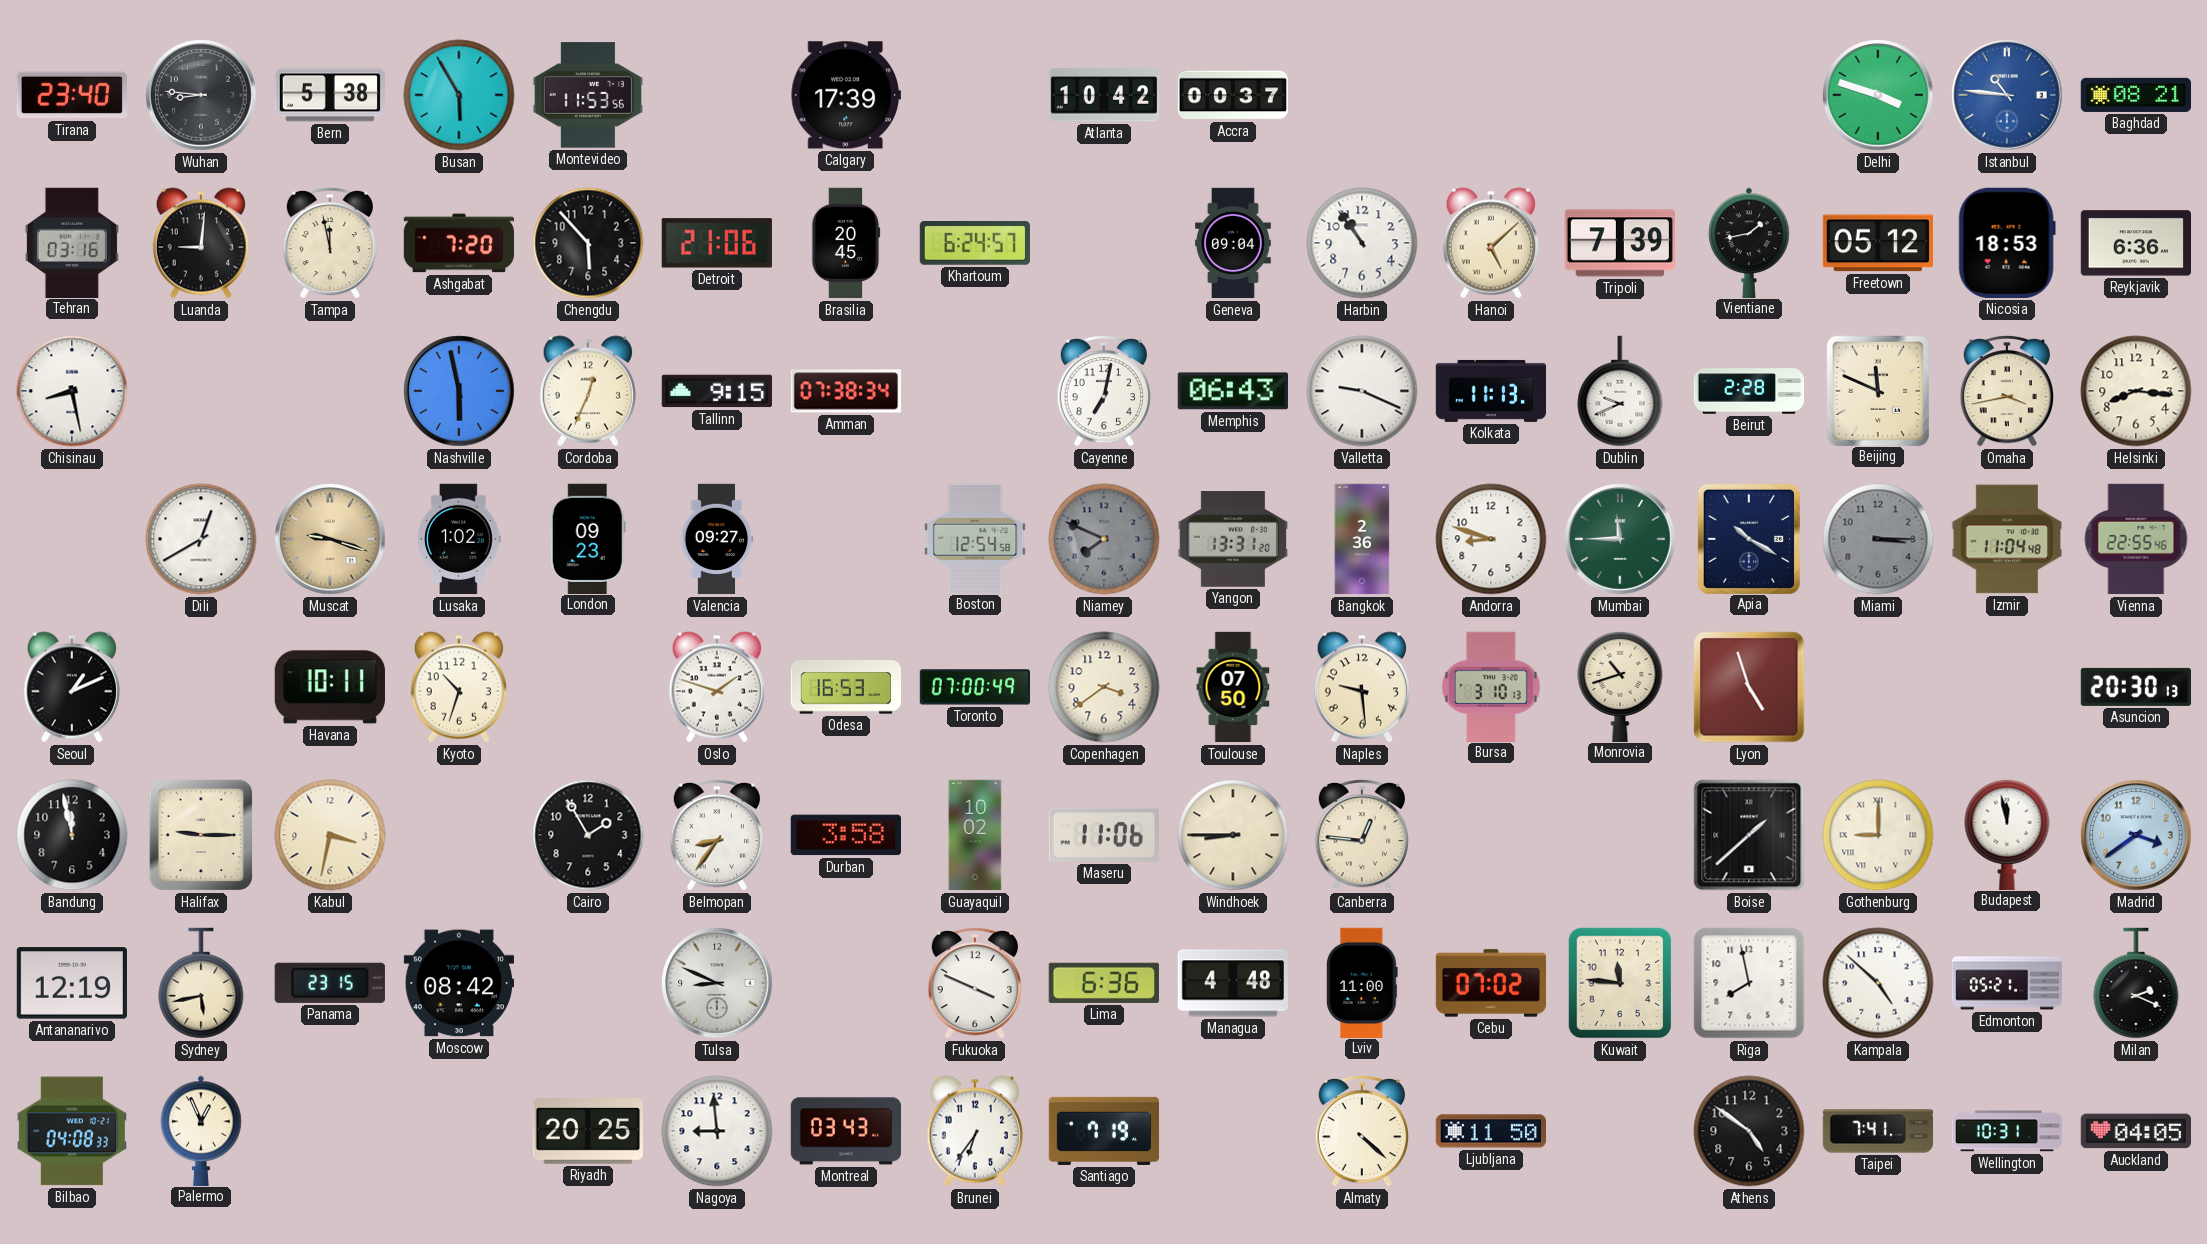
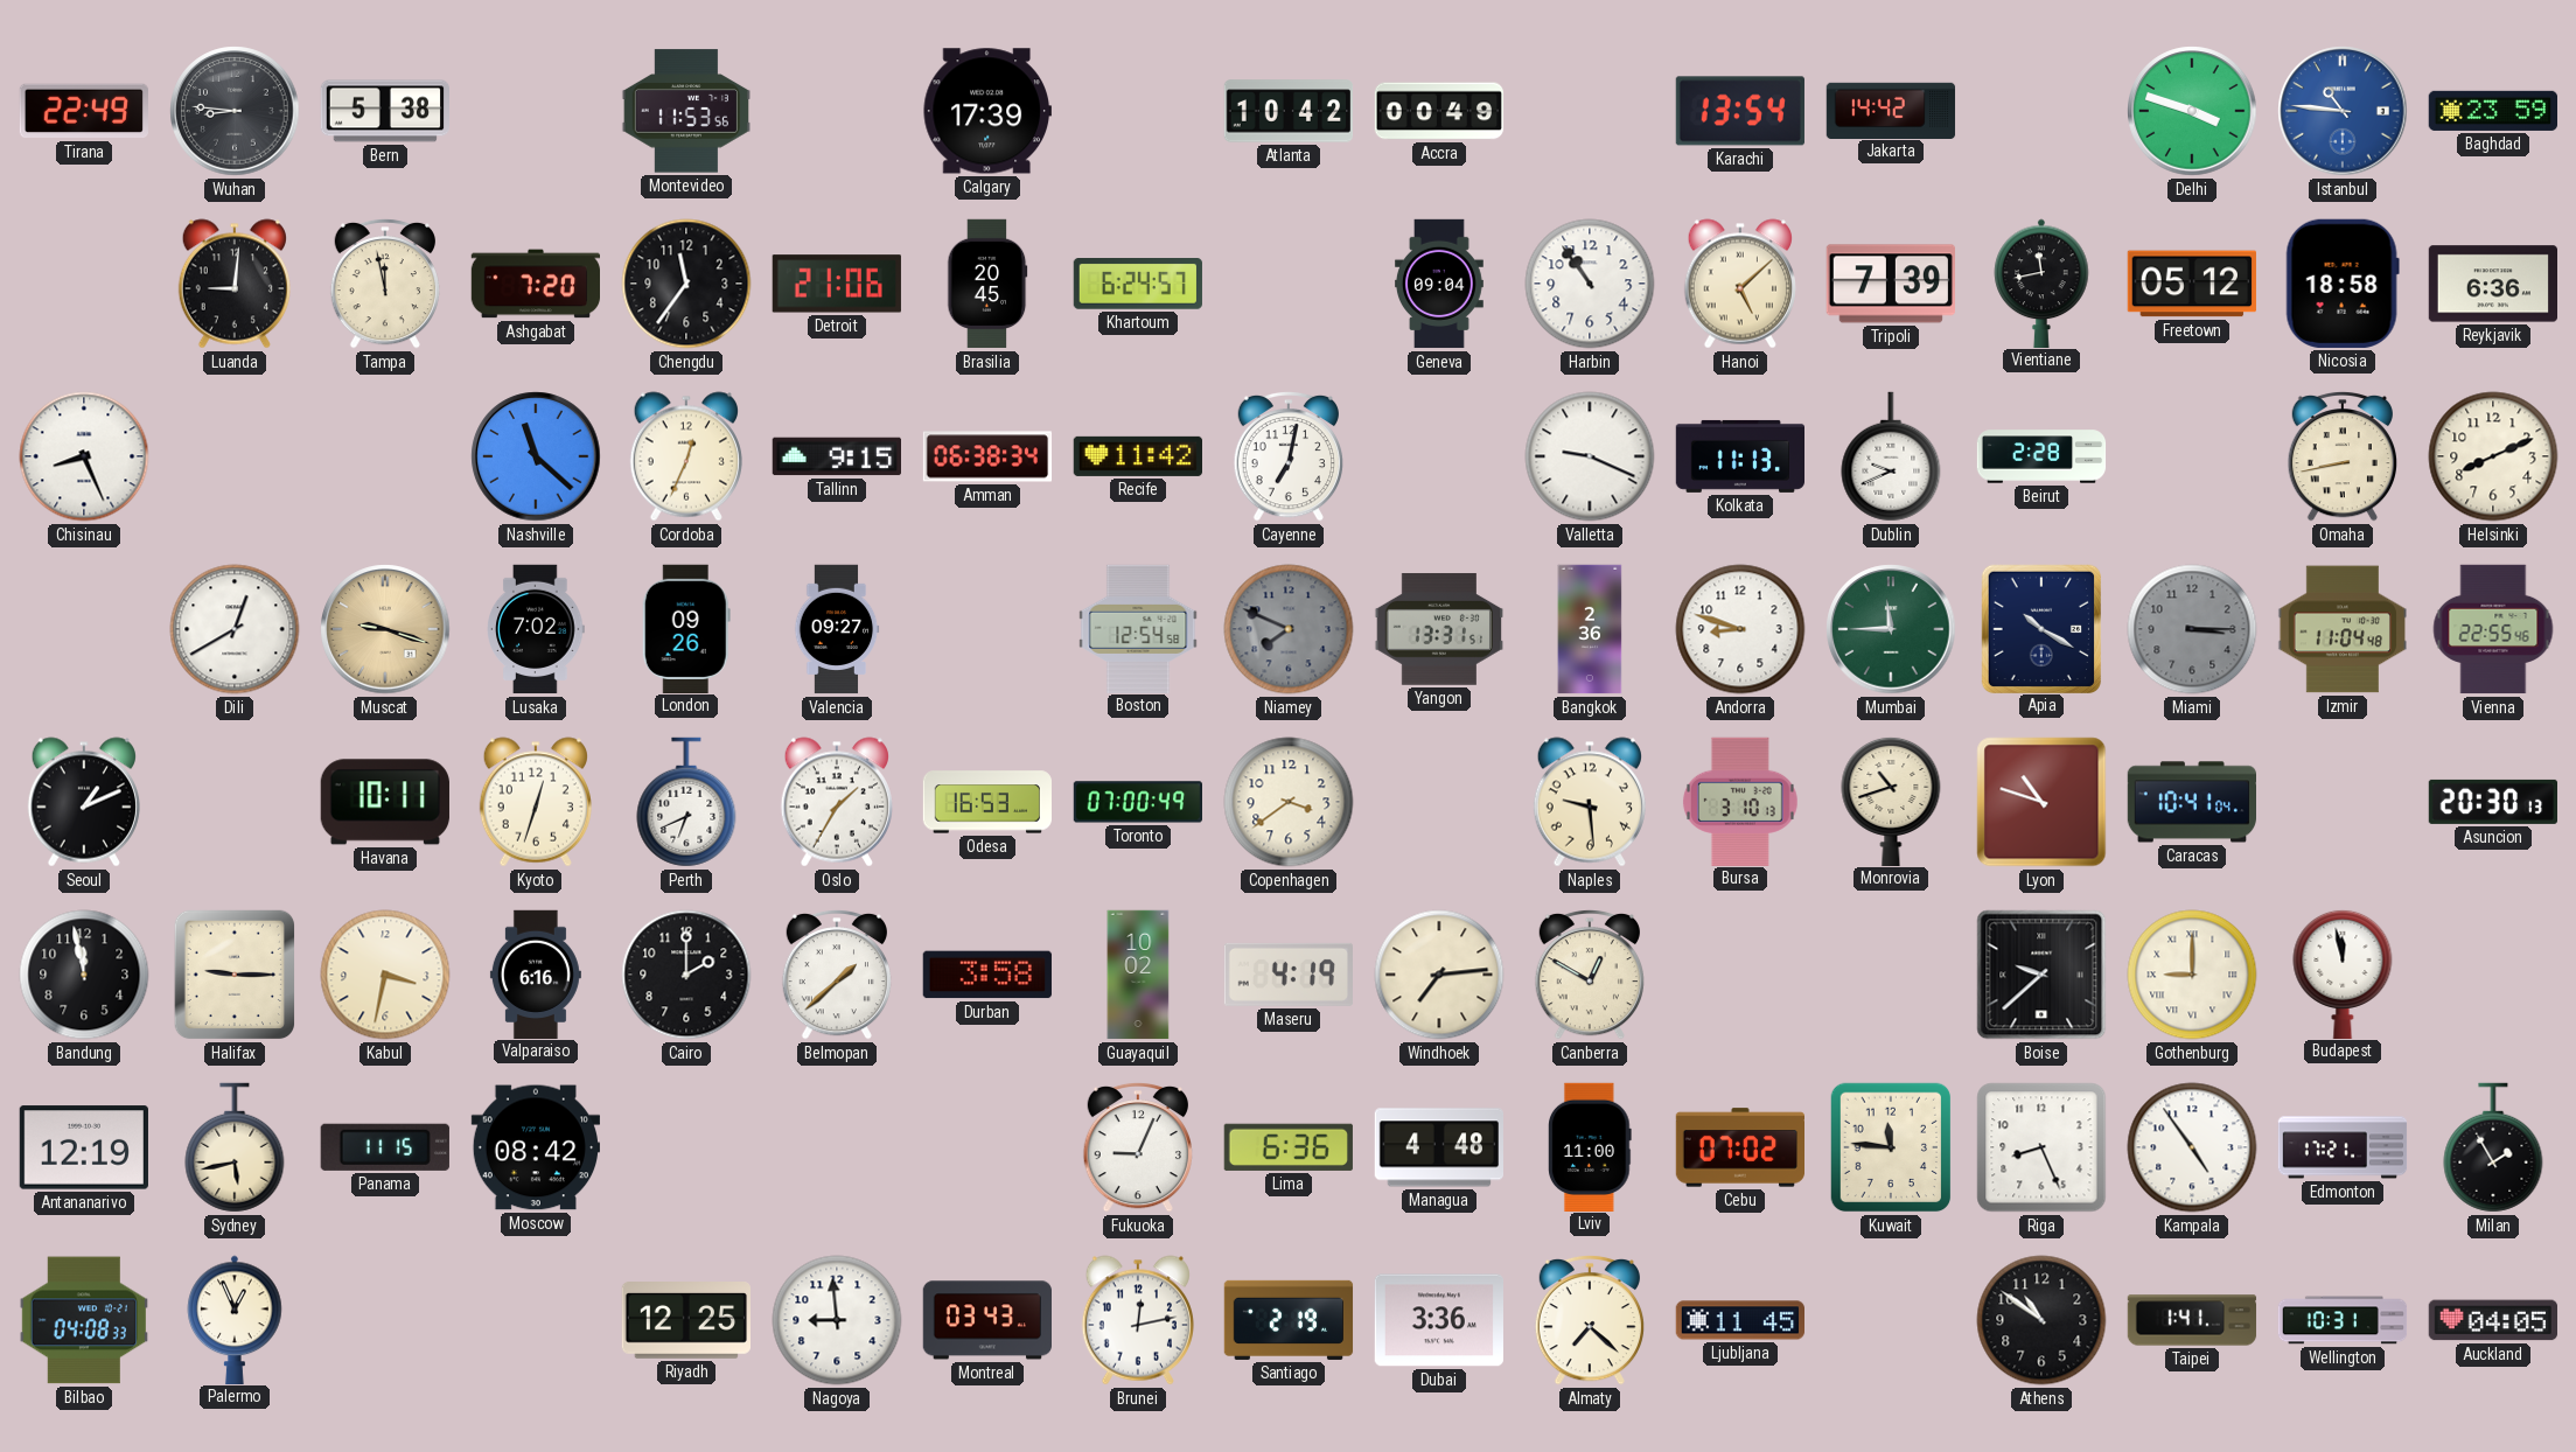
Tirana: 23:40 -> 22:49 (83, 111)
Busan: 5:55 -> none (459, 95)
Accra: 00:37 -> 00:49 (1439, 111)
Karachi: none -> 13:54 (1740, 111)
Jakarta: none -> 14:42 (1891, 110)
Baghdad: 08:21 -> 23:59 (2492, 111)
Tehran: 03:16 -> none (72, 242)
Chengdu: 5:53 -> 11:36 (686, 284)
Vientiane: 1:43 -> 11:43 (2041, 282)
Nicosia: 18:53 -> 18:58 (2343, 284)
Chisinau: 8:28 -> 8:26 (84, 456)
Nashville: 5:58 -> 11:22 (536, 456)
Amman: 07:38 -> 06:38 (987, 456)
Recife: none -> 11:42 (1137, 456)
Memphis: 06:43 -> none (1233, 391)
Beijing: 11:49 -> none (1877, 390)
Omaha: 3:43 -> 8:43 (2341, 456)
Helsinki: 8:16 -> 8:11 (2493, 456)
Lusaka: 1:02 -> 7:02 (536, 629)
London: 09:23 -> 09:26 (686, 628)
Yangon: 13:31:20 -> 13:31:51 (1438, 629)
Kyoto: 10:33 -> 12:33 (536, 802)
Perth: none -> 6:41 (686, 802)
Oslo: 1:48 -> 1:35 (837, 802)
Toulouse: 07:50 -> none (1233, 687)
Lyon: 4:57 -> 10:48 (2041, 802)
Caracas: none -> 10:41 (2191, 802)
Valparaiso: none -> 6:16 (536, 973)
Cairo: 1:55 -> 2:00 (686, 975)
Belmopan: 8:36 -> 1:38 (836, 975)
Maseru: 11:06 -> 4:19 (1287, 975)
Windhoek: 8:45 -> 7:14 (1439, 975)
Canberra: 12:46 -> 12:50 (1589, 975)
Boise: 1:38 -> 9:38 (2041, 975)
Madrid: 3:39 -> none (2136, 835)
Panama: 23:15 -> 11:15 (385, 1147)
Tulsa: 8:49 -> none (717, 983)
Fukuoka: 3:49 -> 9:04 (1137, 1147)
Riga: 7:58 -> 8:26 (2041, 1147)
Kampala: 4:52 -> 4:54 (2192, 1147)
Edmonton: 05:21 -> 17:21 (2343, 1147)
Milan: 2:19 -> 1:55 (2493, 1147)
Riyadh: 20:25 -> 12:25 (685, 1321)
Brunei: 6:36 -> 12:13 (1138, 1320)
Santiago: 7:19 -> 2:19 (1289, 1320)
Dubai: none -> 3:36 (1438, 1320)
Almaty: 4:22 -> 7:22 (1589, 1320)
Ljubljana: 11:50 -> 11:45 (1739, 1320)
Athens: 4:51 -> 10:51 (2041, 1320)
Taipei: 7:41 -> 1:41 (2192, 1320)
